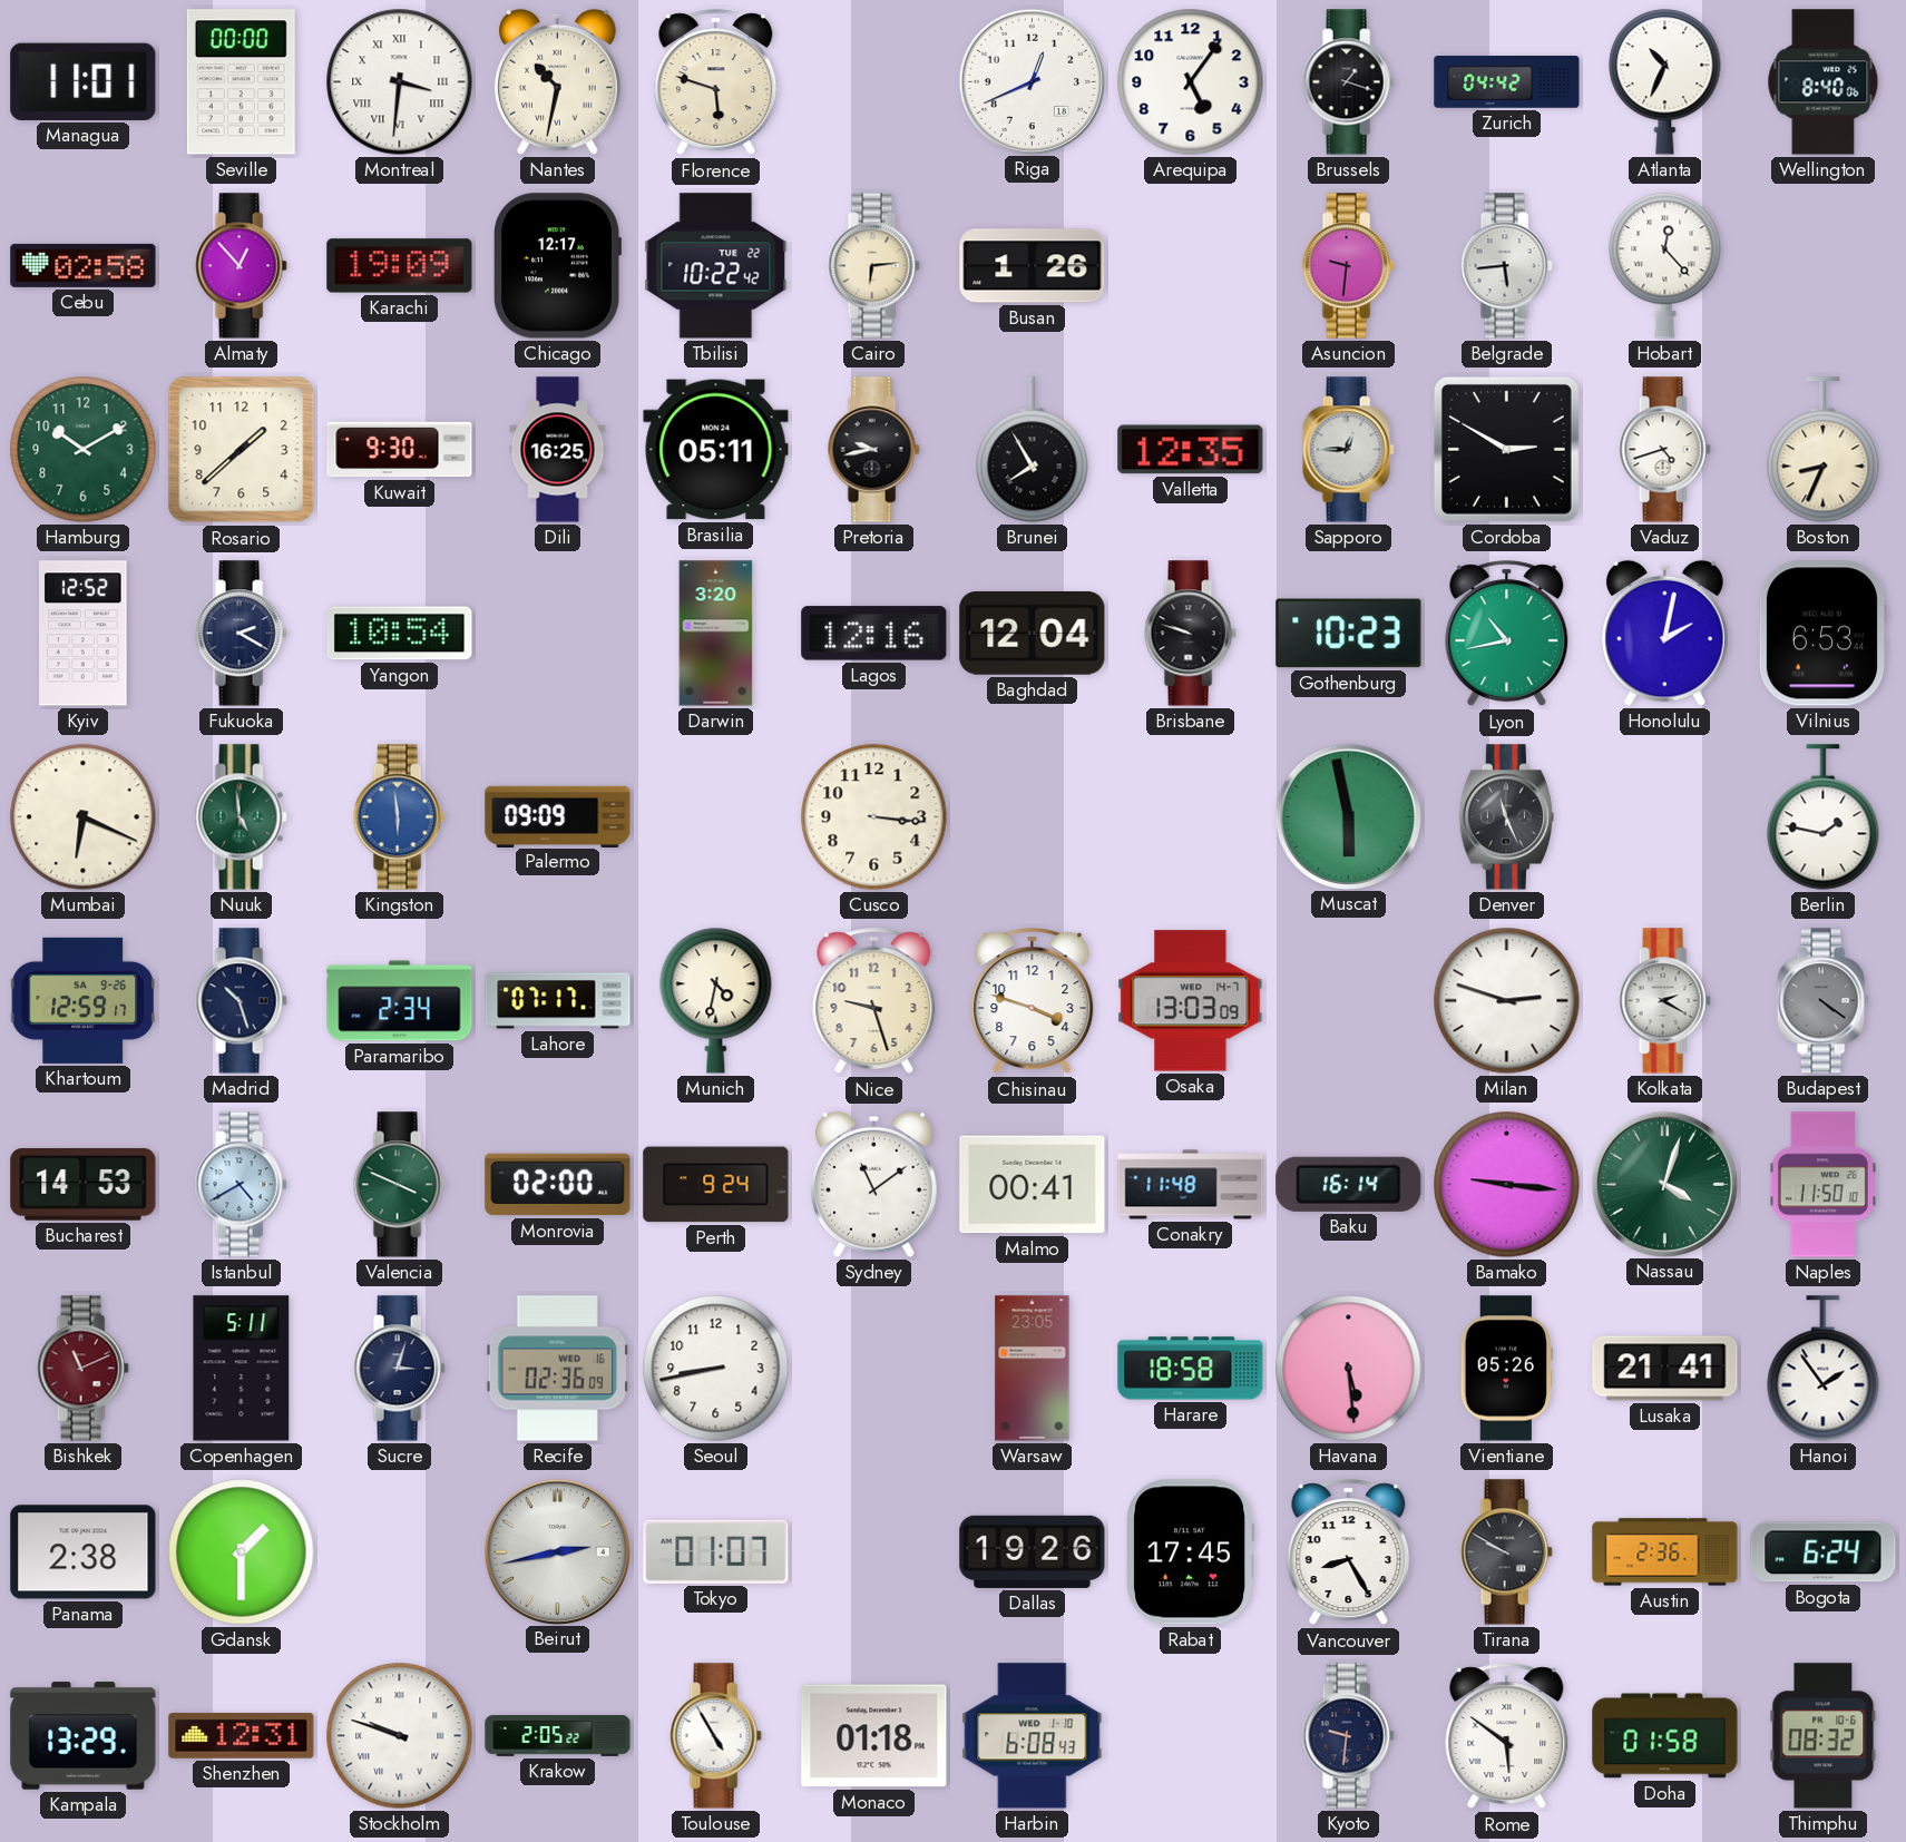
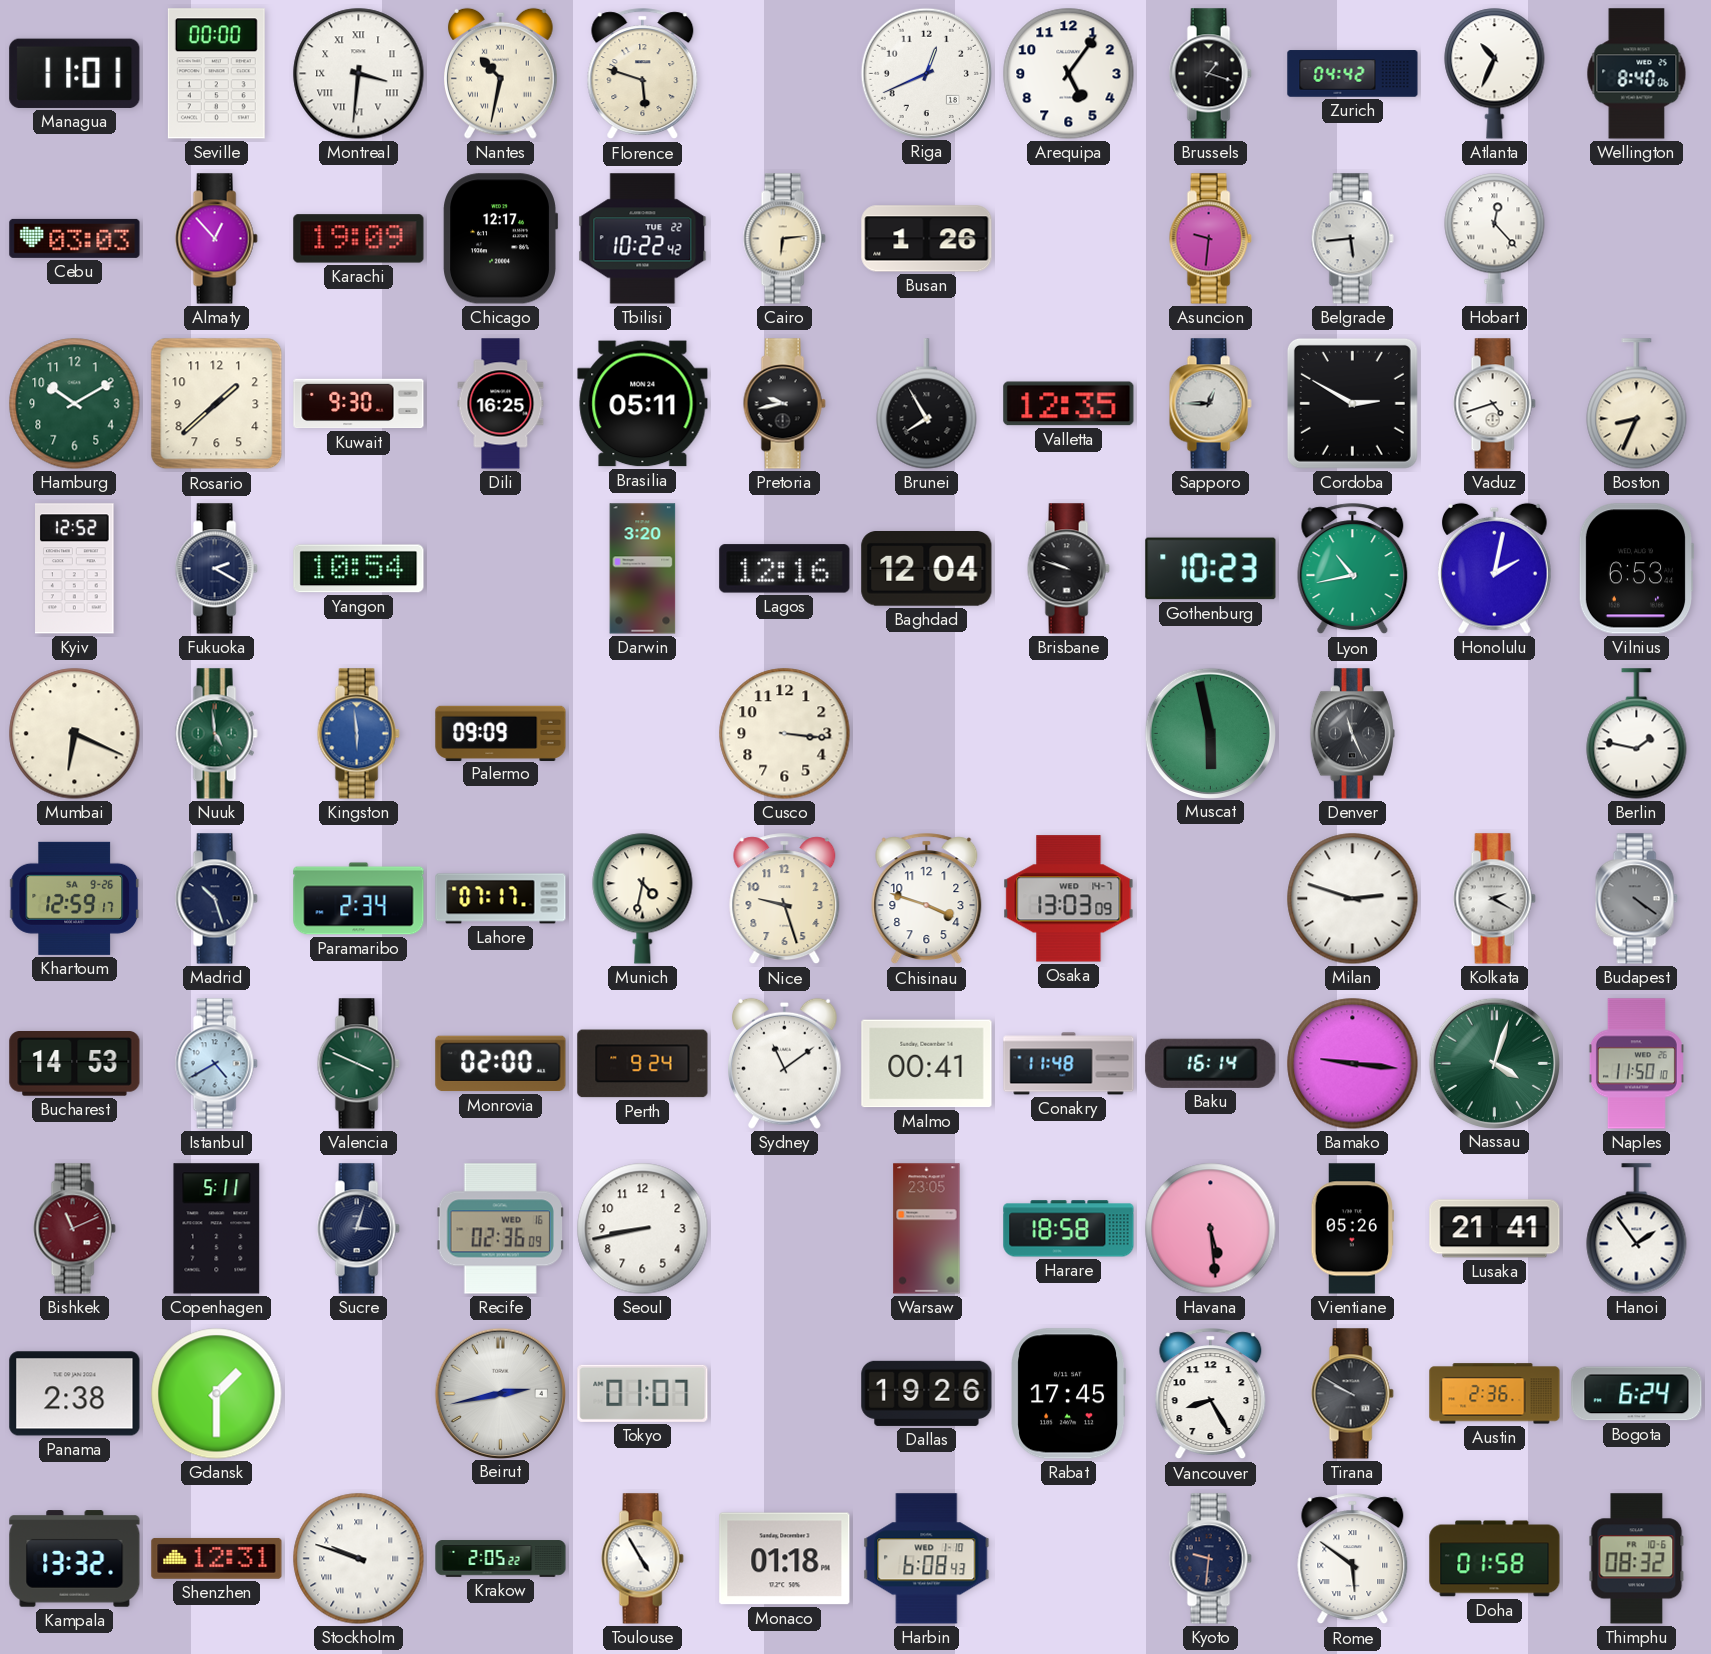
Cebu: 02:58 -> 03:03 (75, 238)
Kampala: 13:29 -> 13:32 (75, 1559)
